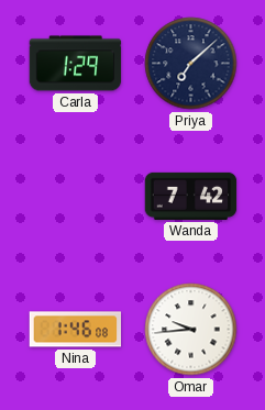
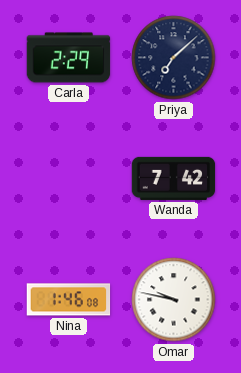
Carla: 1:29 -> 2:29 (69, 58)
Omar: 9:44 -> 9:47 (174, 300)
